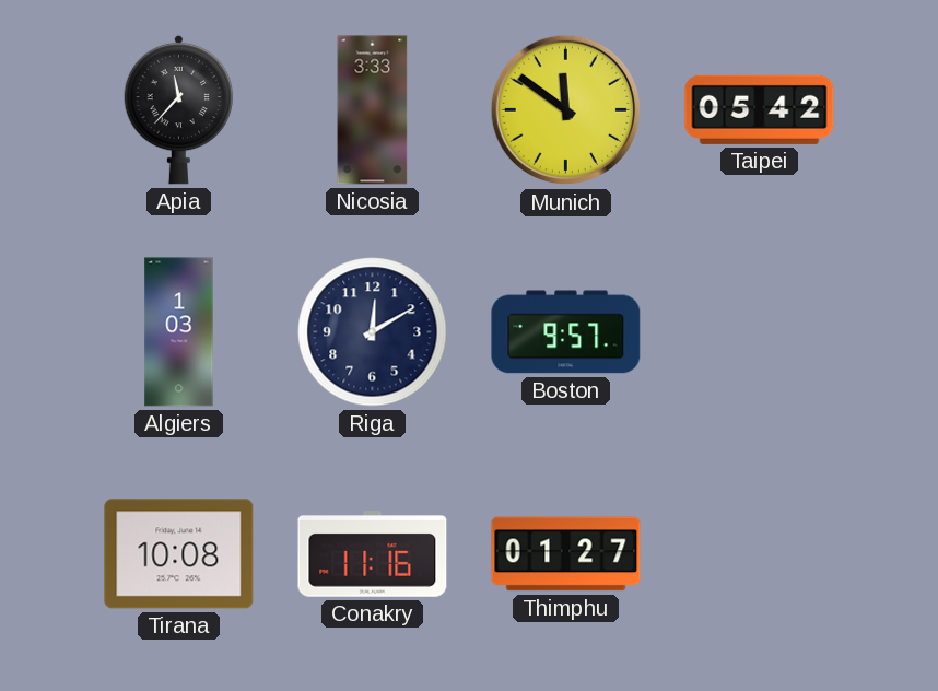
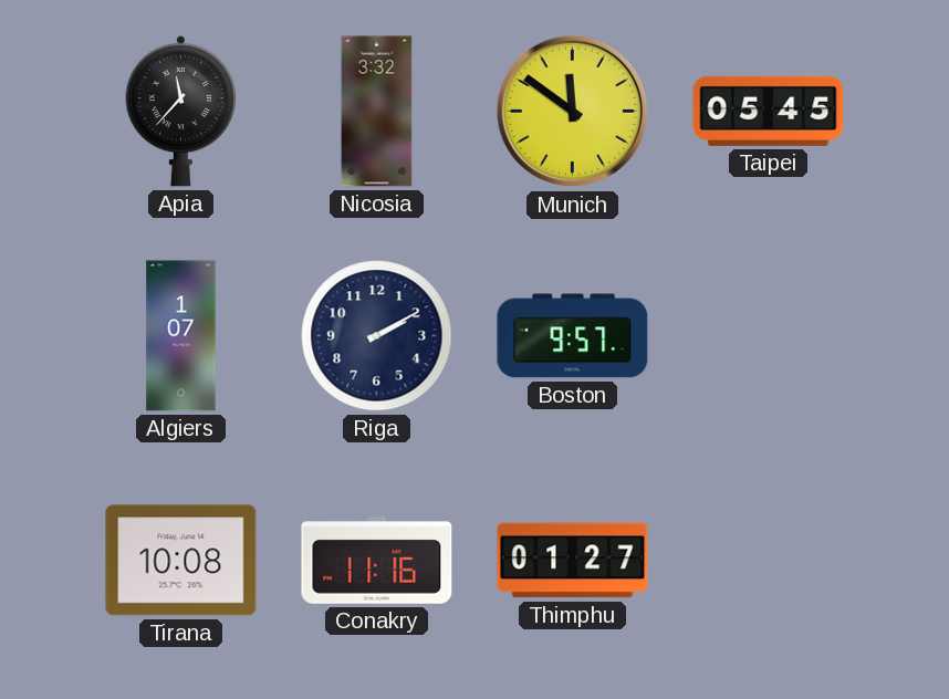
Nicosia: 3:33 -> 3:32 (377, 112)
Taipei: 05:42 -> 05:45 (769, 111)
Algiers: 1:03 -> 1:07 (181, 336)
Riga: 12:10 -> 2:10 (377, 336)
